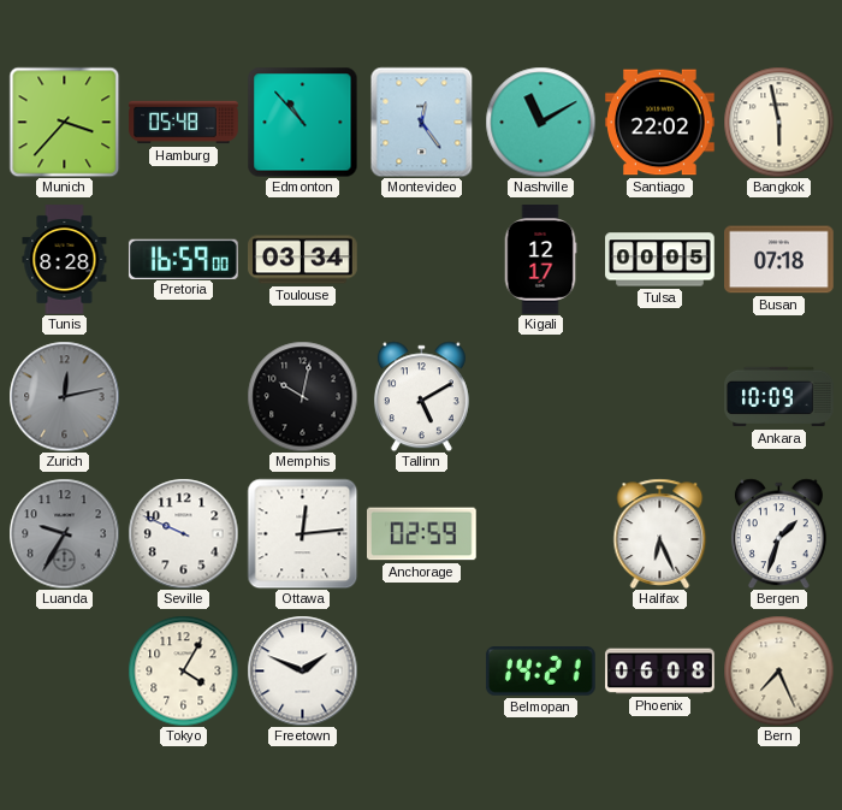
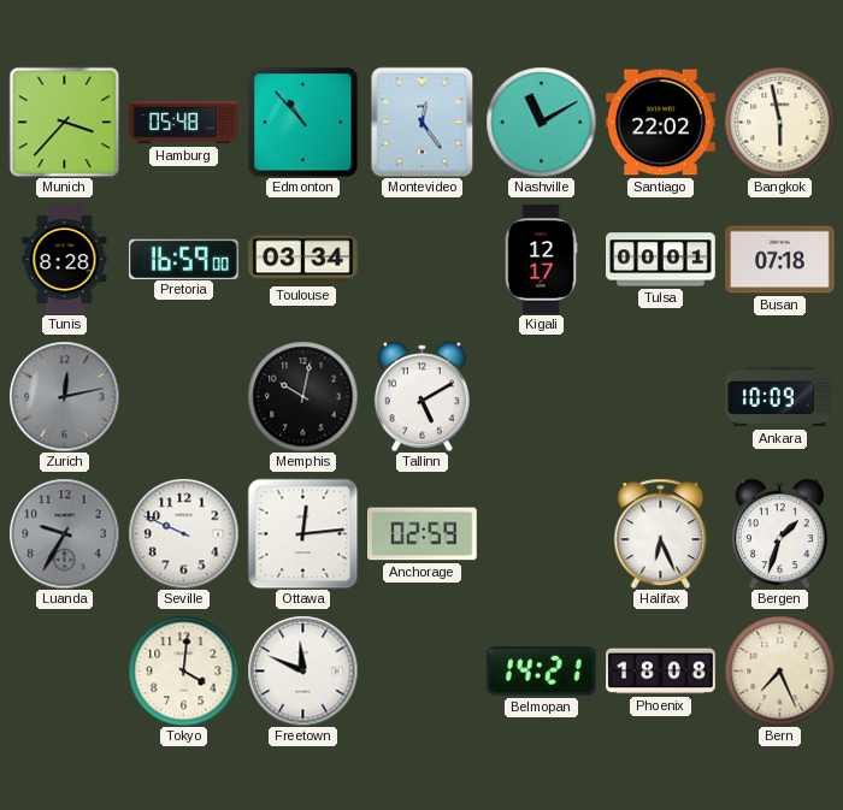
Tulsa: 00:05 -> 00:01 (661, 260)
Tokyo: 4:05 -> 4:01 (183, 670)
Freetown: 1:49 -> 11:49 (302, 670)
Phoenix: 06:08 -> 18:08 (661, 672)
